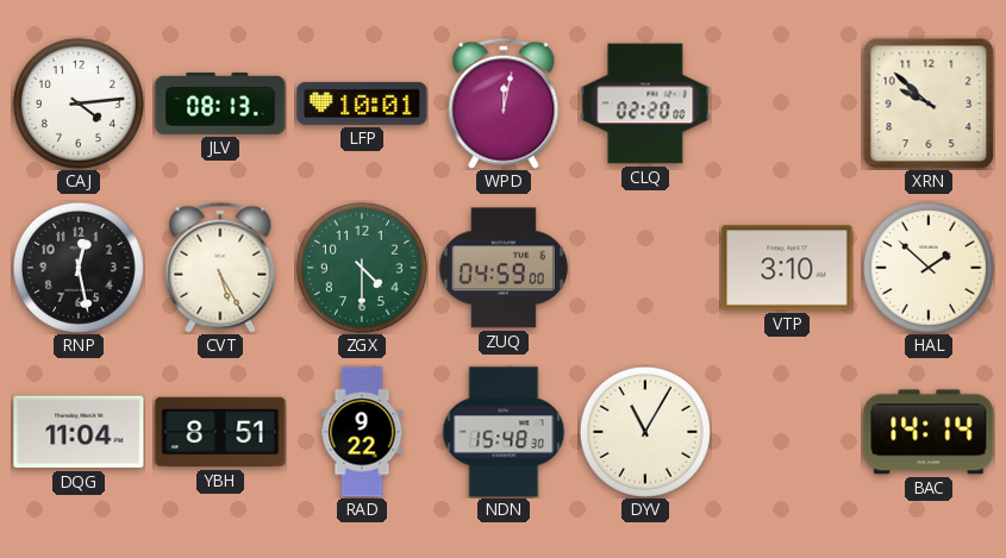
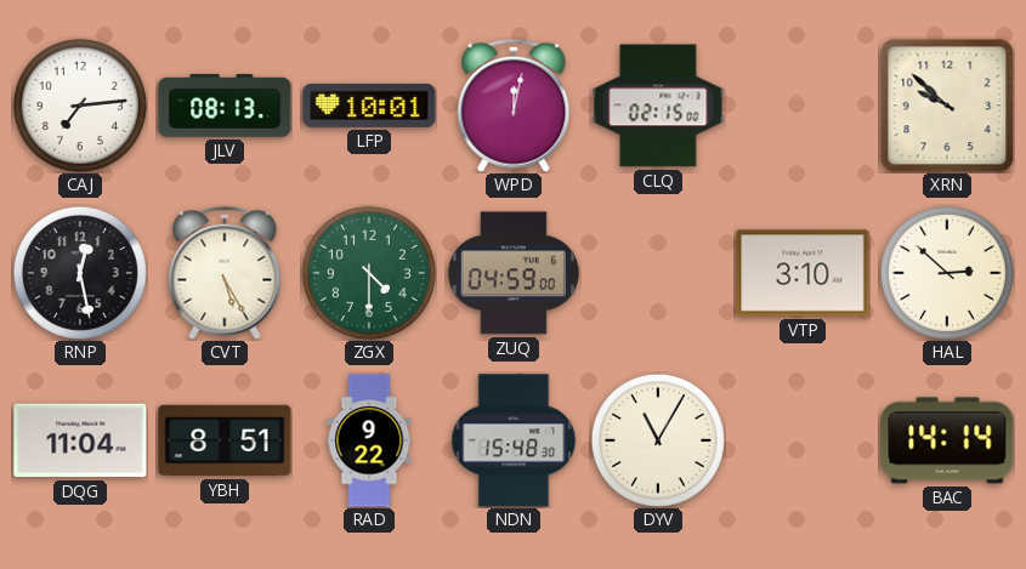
CAJ: 4:14 -> 7:14 (80, 106)
CLQ: 02:20 -> 02:15 (658, 106)
HAL: 1:52 -> 2:52 (947, 273)
